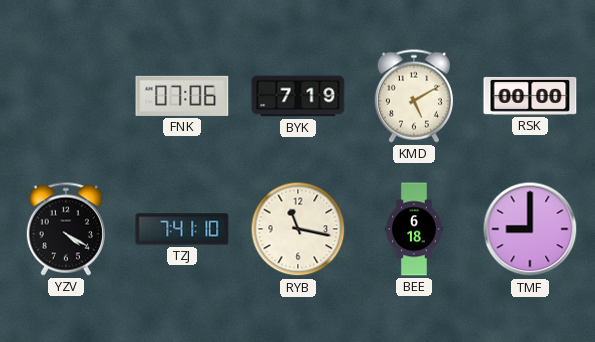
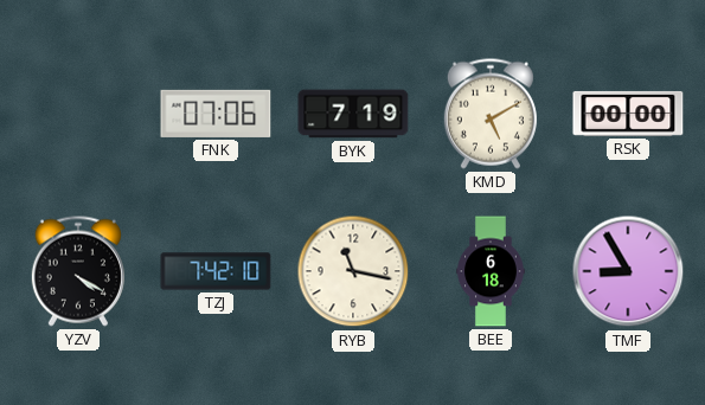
TZJ: 7:41 -> 7:42 (216, 271)
TMF: 9:00 -> 8:55 (628, 271)
